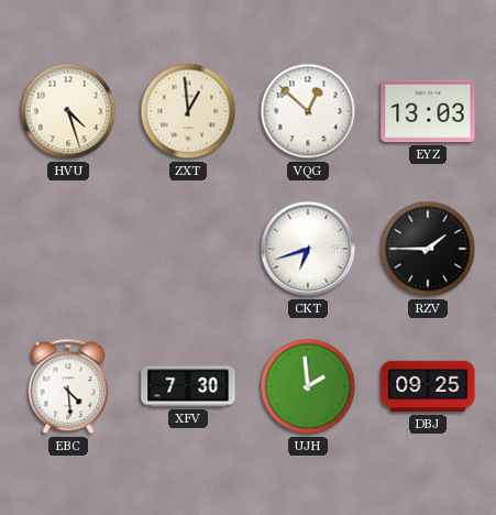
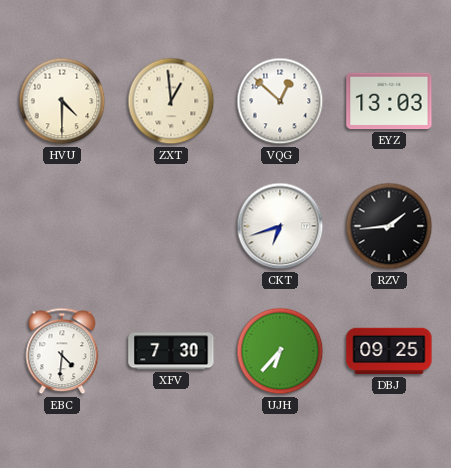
HVU: 4:27 -> 4:30 (62, 101)
RZV: 1:45 -> 1:44 (389, 226)
EBC: 4:29 -> 4:31 (62, 351)
UJH: 1:59 -> 6:37 (280, 351)
